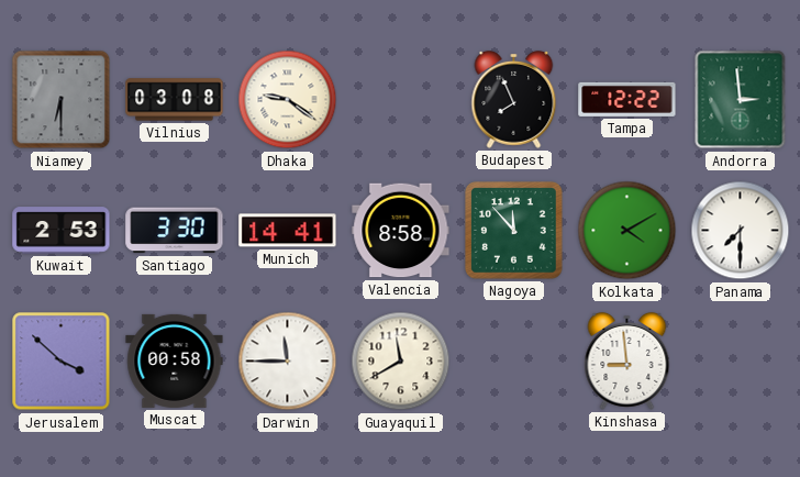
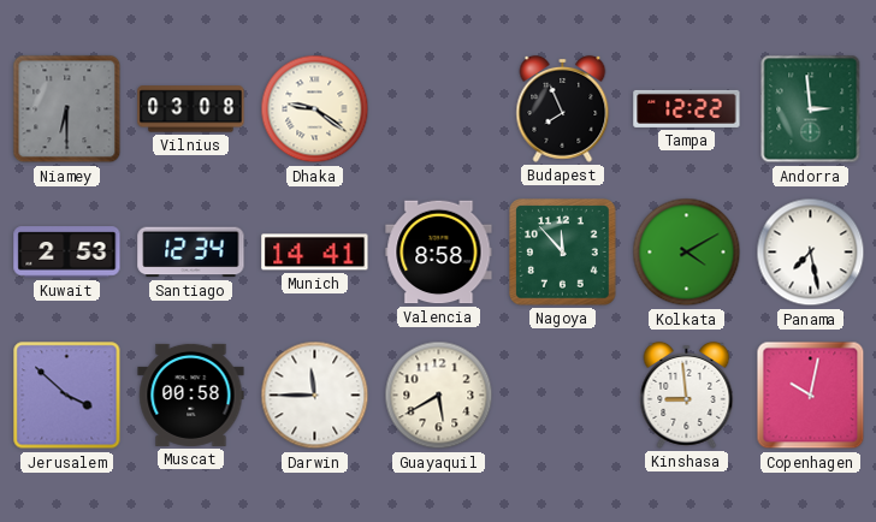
Santiago: 3:30 -> 12:34 (191, 253)
Panama: 7:30 -> 7:28 (811, 253)
Guayaquil: 11:40 -> 5:40 (439, 396)
Copenhagen: none -> 10:02 (811, 396)
